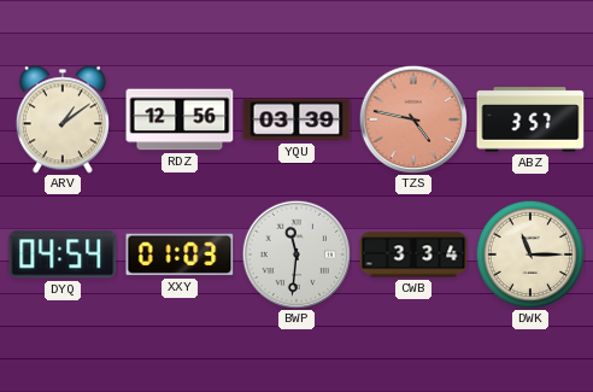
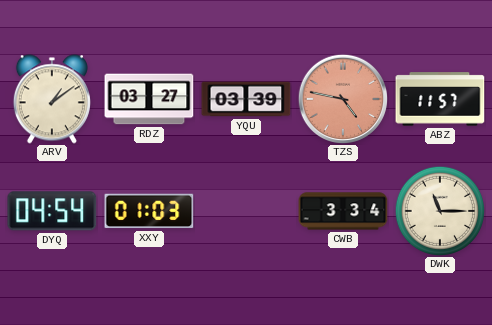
RDZ: 12:56 -> 03:27 (149, 99)
ABZ: 3:57 -> 11:57 (440, 99)
BWP: 11:31 -> none (295, 253)
